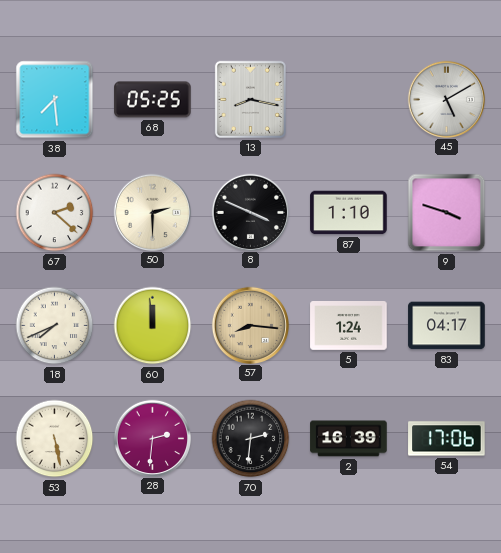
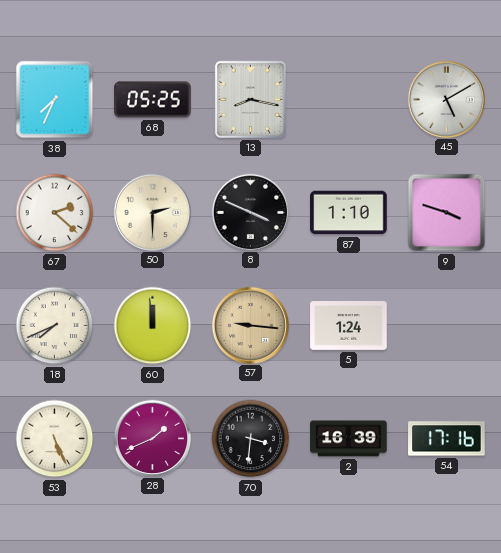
38: 7:29 -> 7:34 (55, 100)
57: 8:16 -> 9:16 (250, 325)
83: 04:17 -> none (447, 326)
53: 5:28 -> 5:26 (55, 439)
28: 2:31 -> 1:41 (152, 438)
70: 2:31 -> 3:31 (251, 439)
54: 17:06 -> 17:16 (447, 439)
